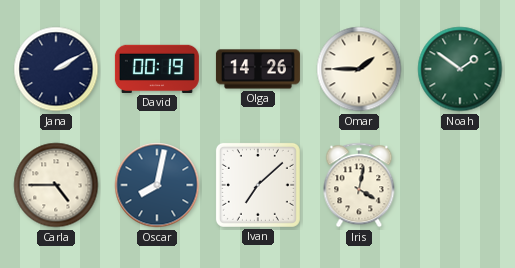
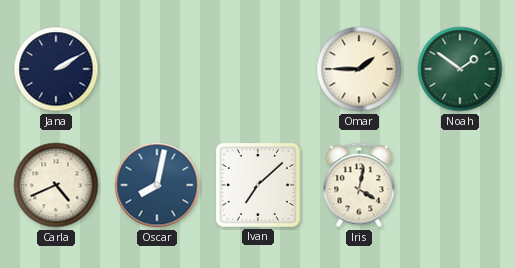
David: 00:19 -> none (157, 69)
Olga: 14:26 -> none (258, 69)
Carla: 4:45 -> 4:41 (56, 185)
